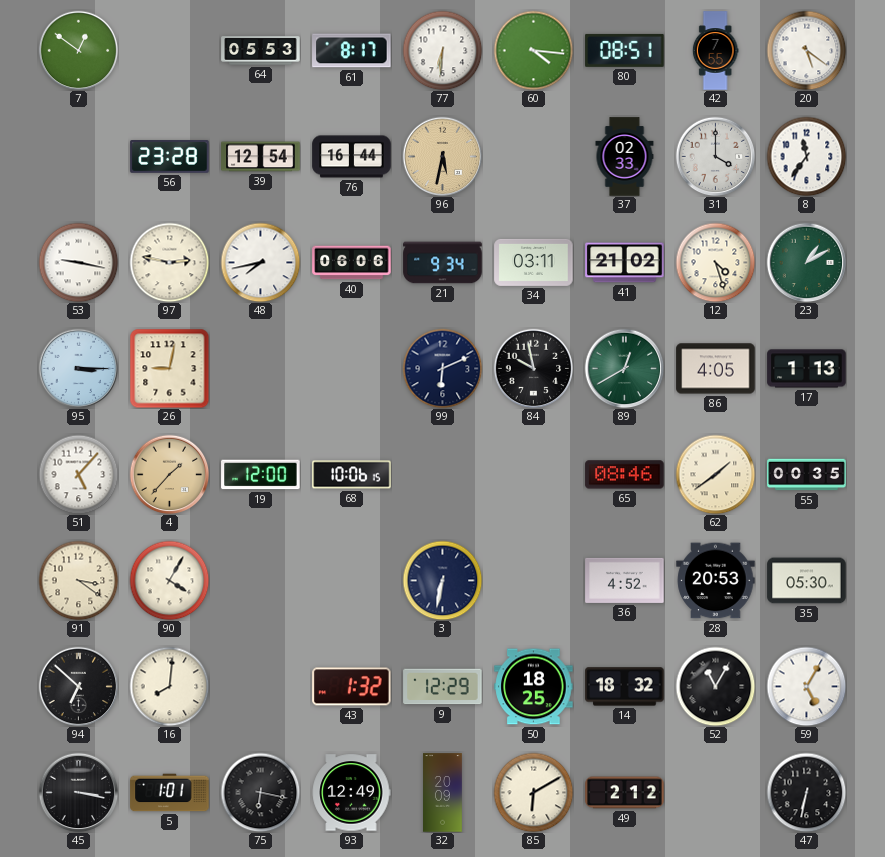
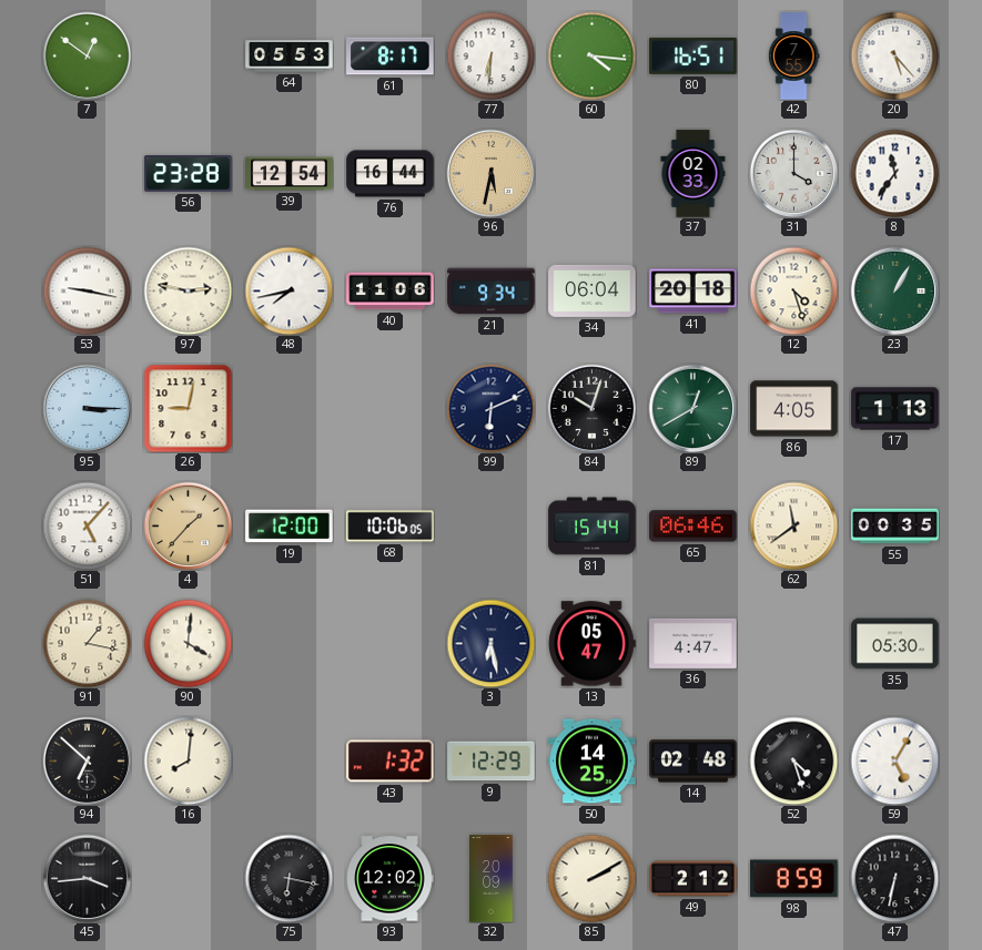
80: 08:51 -> 16:51 (694, 55)
20: 5:21 -> 5:23 (894, 55)
40: 06:06 -> 11:06 (391, 292)
34: 03:11 -> 06:04 (593, 290)
41: 21:02 -> 20:18 (694, 292)
23: 1:10 -> 1:05 (894, 290)
84: 9:58 -> 10:03 (591, 408)
68: 10:06:15 -> 10:06:05 (391, 527)
81: none -> 15:44 (593, 527)
65: 08:46 -> 06:46 (694, 527)
62: 1:39 -> 11:39 (793, 525)
91: 3:21 -> 1:17 (87, 643)
90: 4:05 -> 4:01 (188, 643)
3: 6:32 -> 6:28 (490, 643)
13: none -> 05:47 (593, 644)
36: 4:52 -> 4:47 (694, 643)
28: 20:53 -> none (716, 581)
50: 18:25 -> 14:25 (593, 762)
14: 18:32 -> 02:48 (694, 762)
52: 11:05 -> 4:27 (793, 760)
45: 3:17 -> 3:44 (87, 878)
5: 1:01 -> none (170, 793)
93: 12:49 -> 12:02 (389, 879)
85: 6:10 -> 2:10 (591, 878)
98: none -> 8:59 (794, 879)
